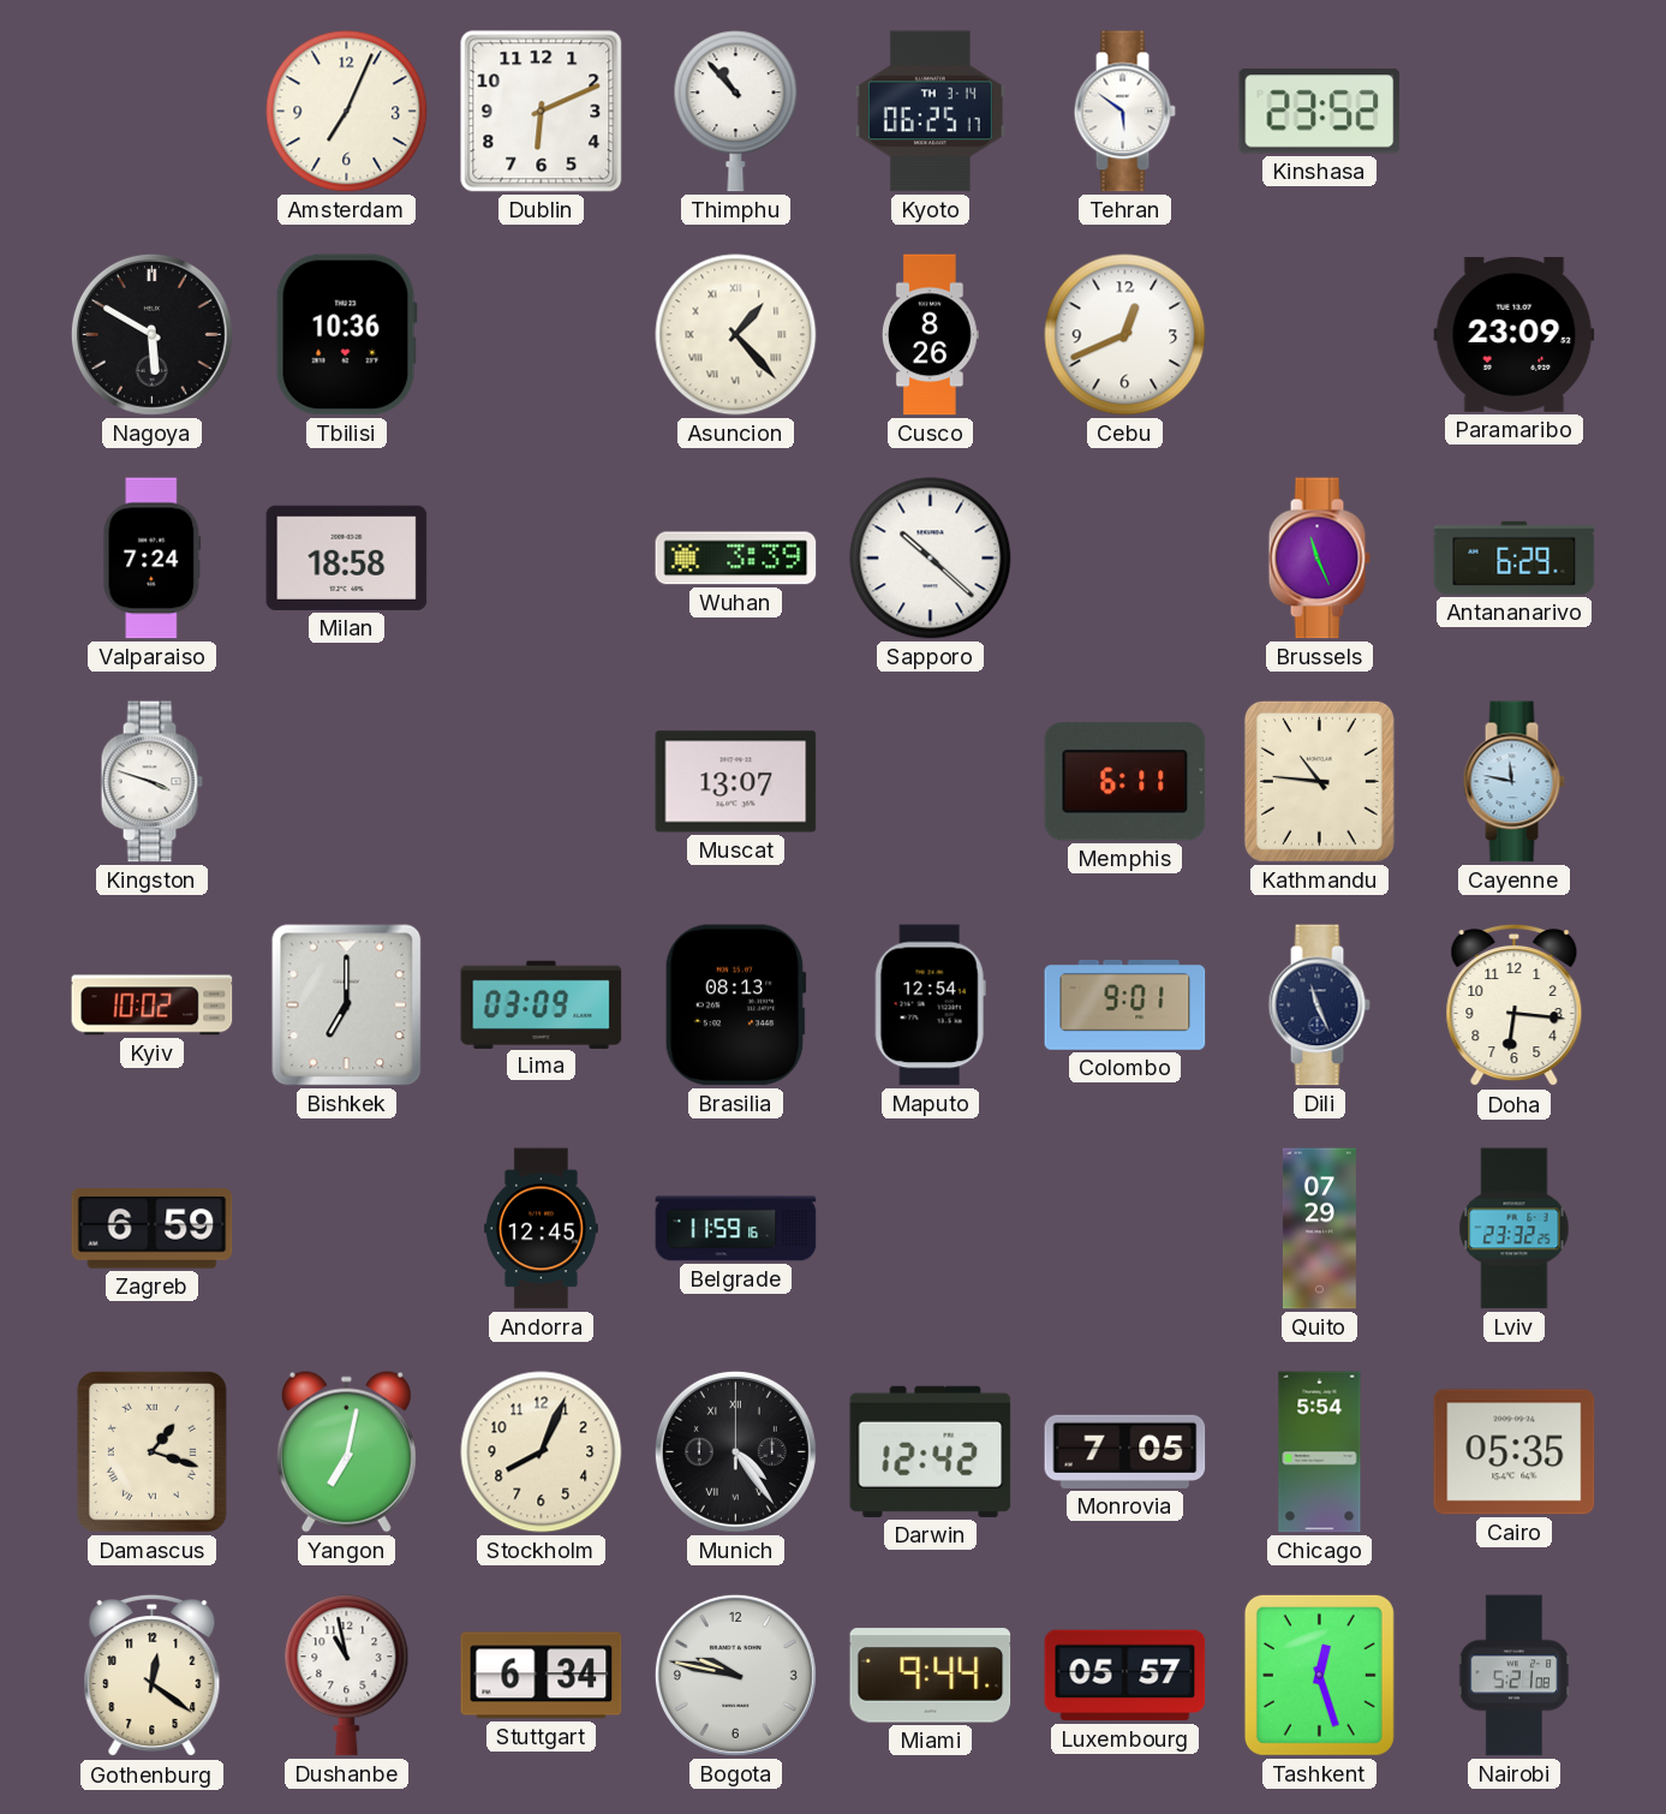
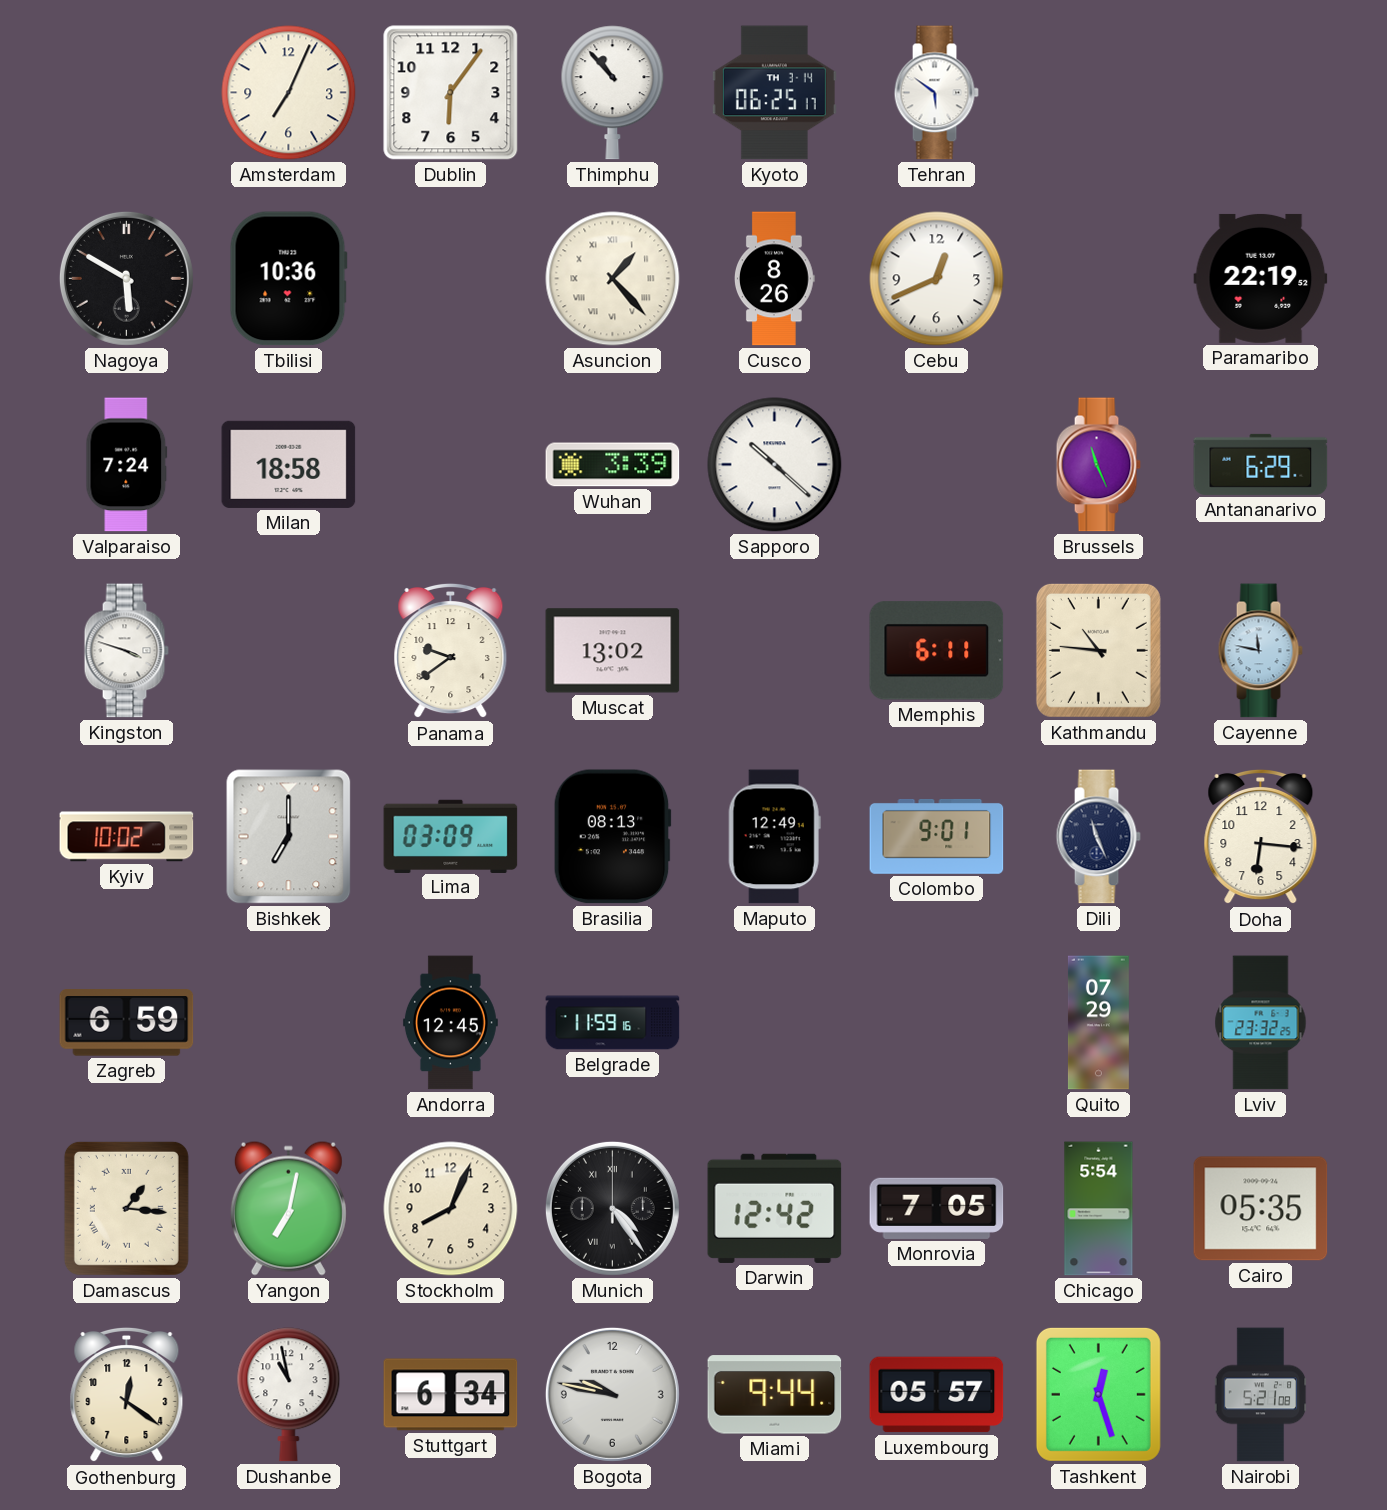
Dublin: 6:11 -> 6:06 (451, 93)
Kinshasa: 23:52 -> none (1320, 112)
Paramaribo: 23:09 -> 22:19 (1261, 278)
Panama: none -> 9:39 (451, 651)
Muscat: 13:07 -> 13:02 (613, 651)
Maputo: 12:54 -> 12:49 (774, 837)
Damascus: 1:18 -> 1:16 (126, 1208)
